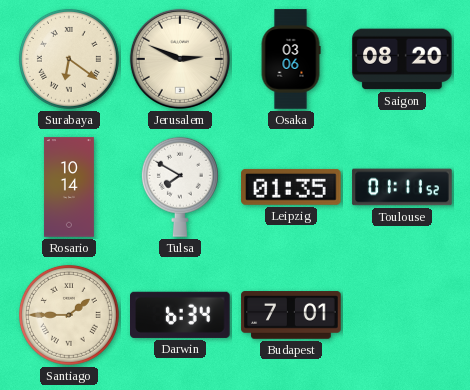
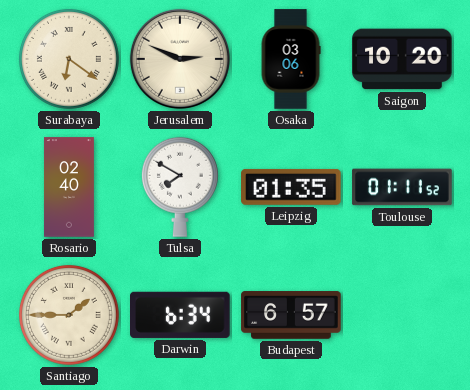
Saigon: 08:20 -> 10:20 (402, 59)
Rosario: 10:14 -> 02:40 (69, 187)
Budapest: 7:01 -> 6:57 (291, 315)
